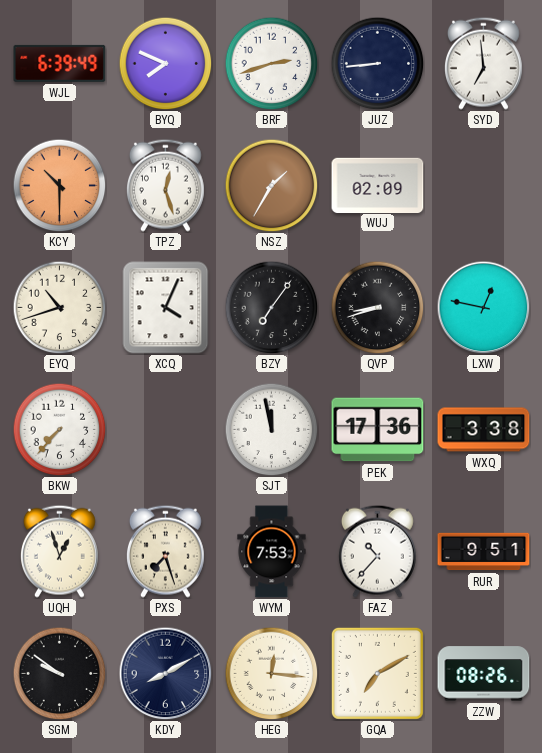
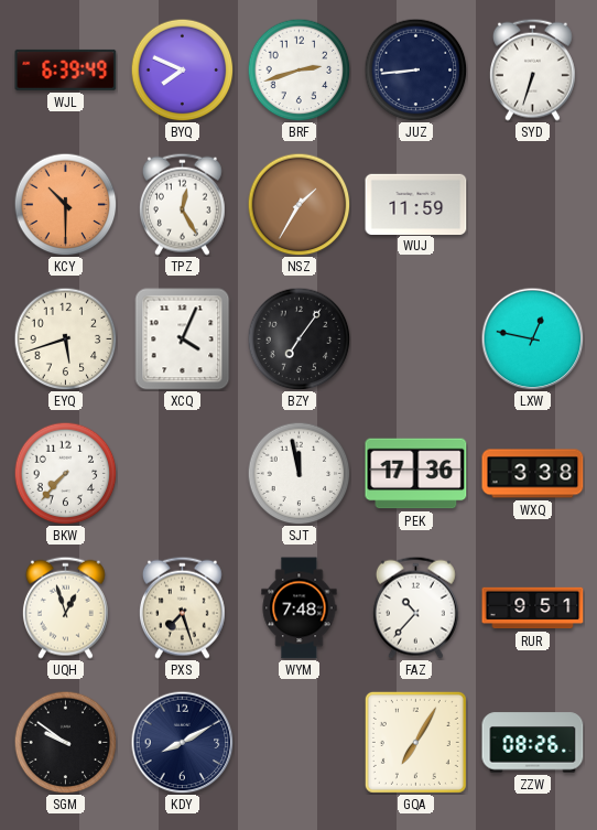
SYD: 6:59 -> 6:33 (532, 69)
TPZ: 12:27 -> 12:25 (182, 204)
WUJ: 02:09 -> 11:59 (416, 204)
EYQ: 10:42 -> 5:42 (65, 338)
QVP: 8:42 -> none (377, 307)
WYM: 7:53 -> 7:48 (300, 608)
HEG: 12:16 -> none (271, 673)
GQA: 7:10 -> 7:05 (415, 742)
